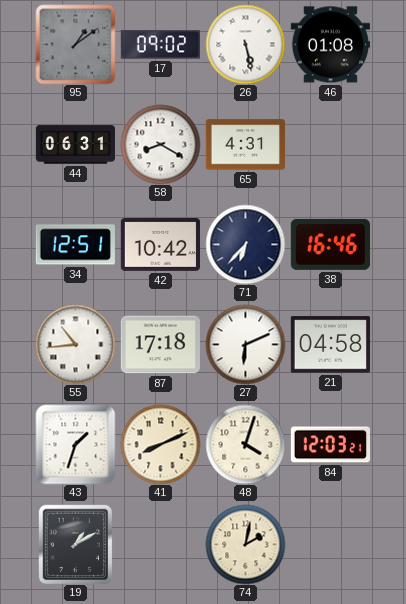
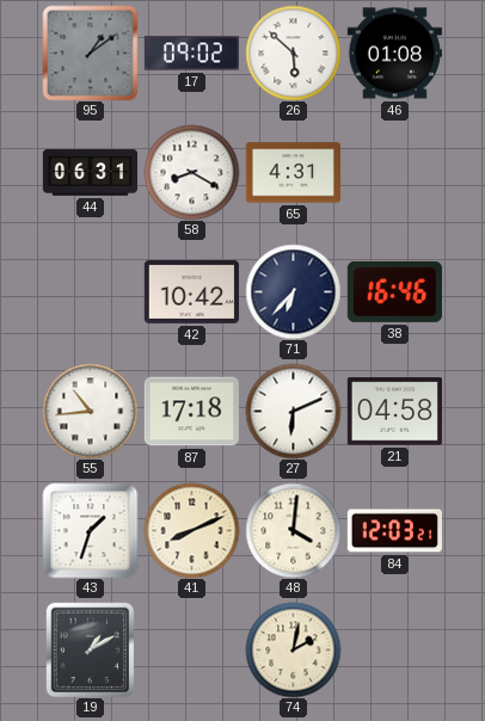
26: 5:28 -> 5:52 (293, 53)
34: 12:51 -> none (75, 245)
48: 4:03 -> 4:01 (293, 530)
